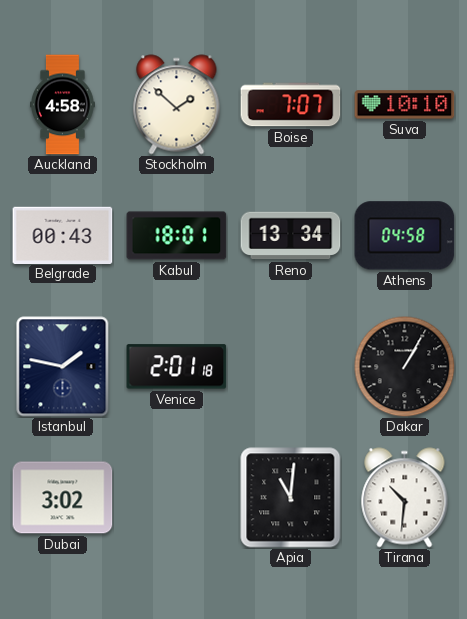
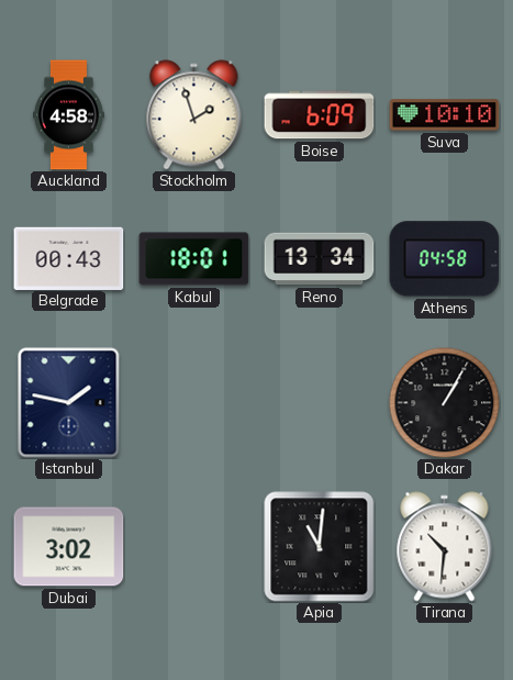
Stockholm: 1:52 -> 1:57 (194, 115)
Boise: 7:07 -> 6:09 (320, 115)
Venice: 2:01 -> none (177, 367)
